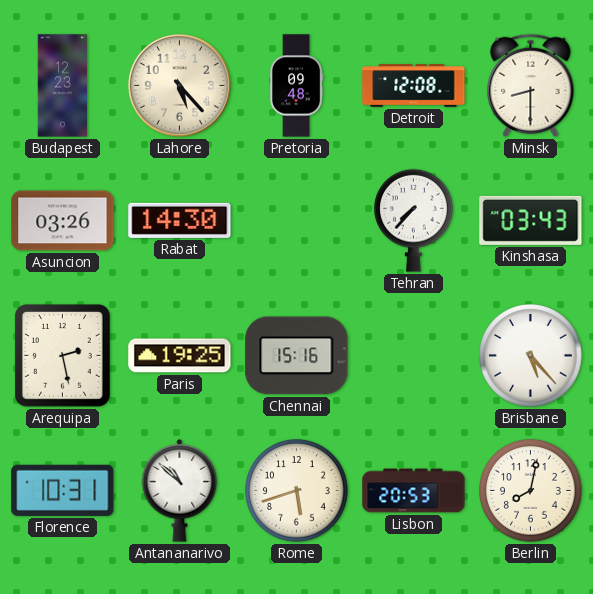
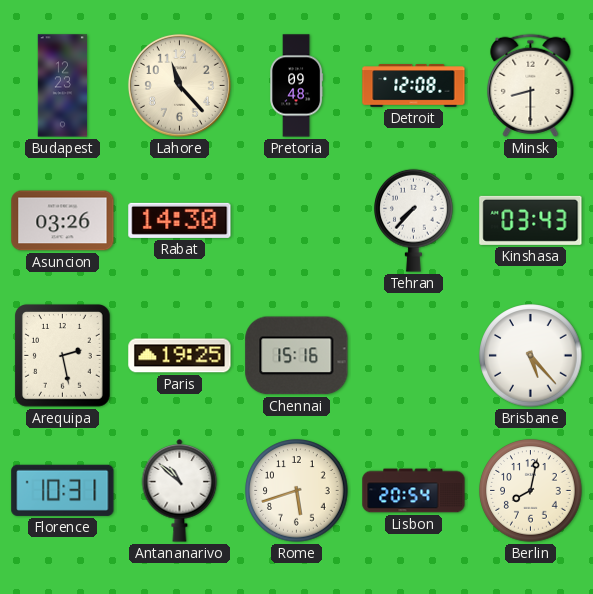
Lahore: 5:23 -> 11:23 (179, 85)
Lisbon: 20:53 -> 20:54 (414, 491)
